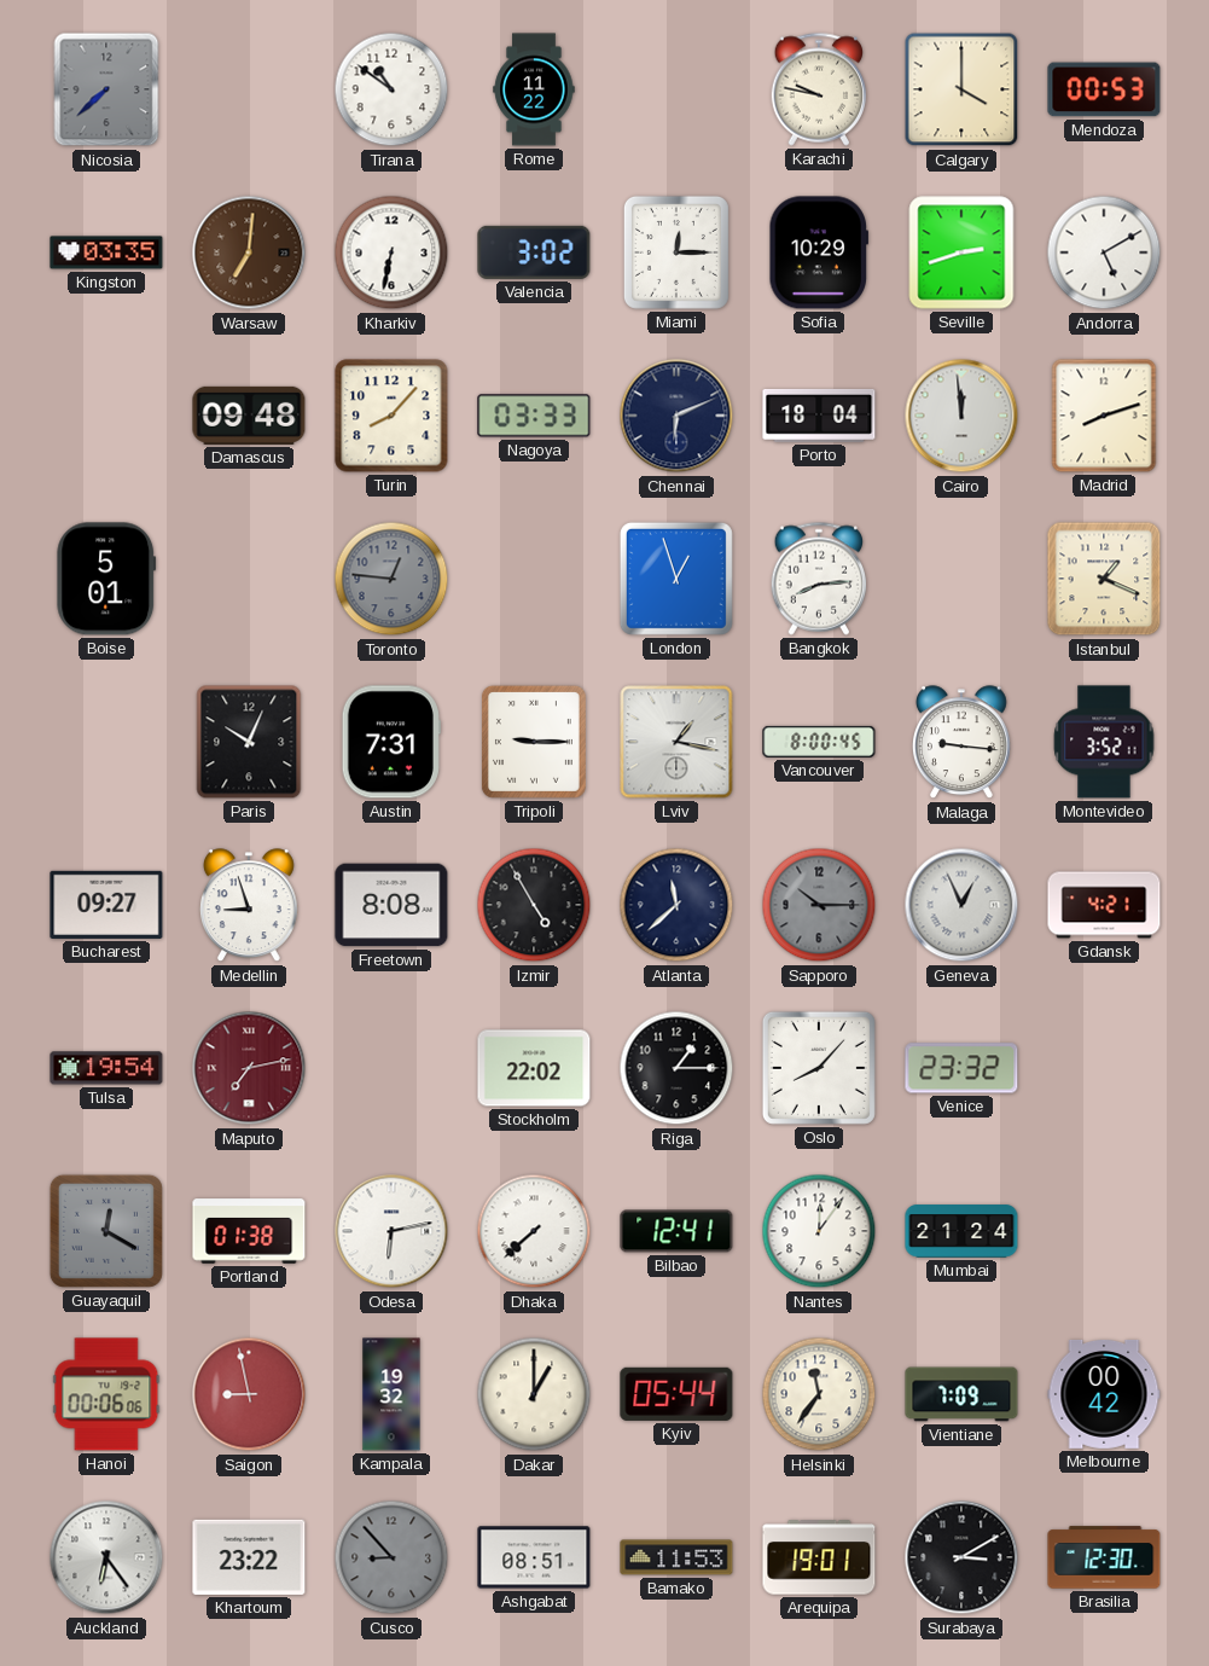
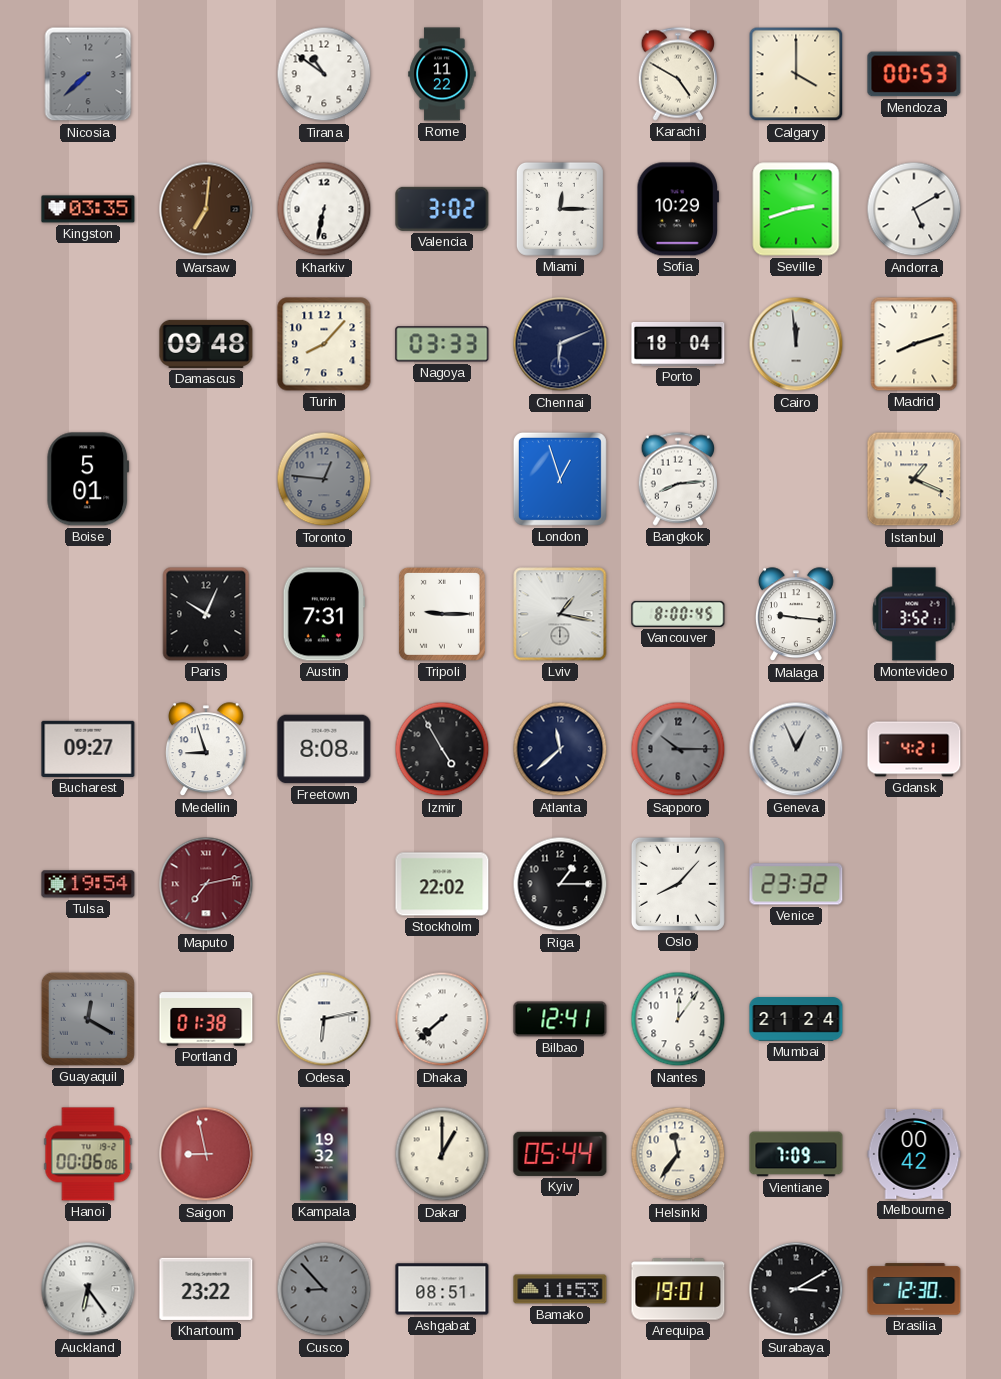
Karachi: 9:47 -> 4:50 (678, 74)
